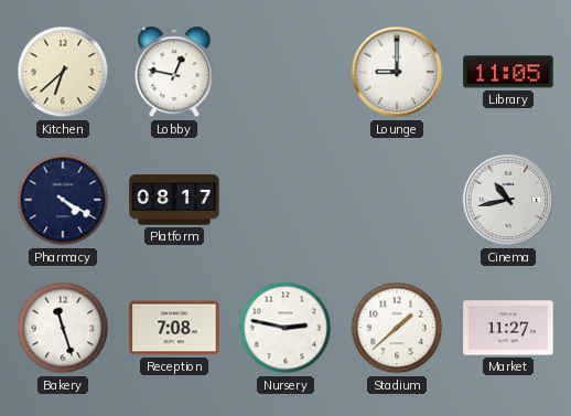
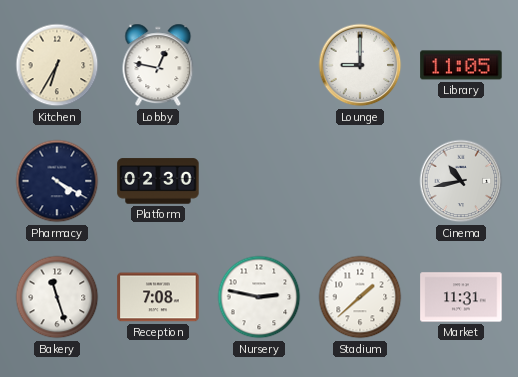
Kitchen: 6:38 -> 6:35 (57, 65)
Platform: 08:17 -> 02:30 (158, 181)
Market: 11:27 -> 11:31 (461, 297)
